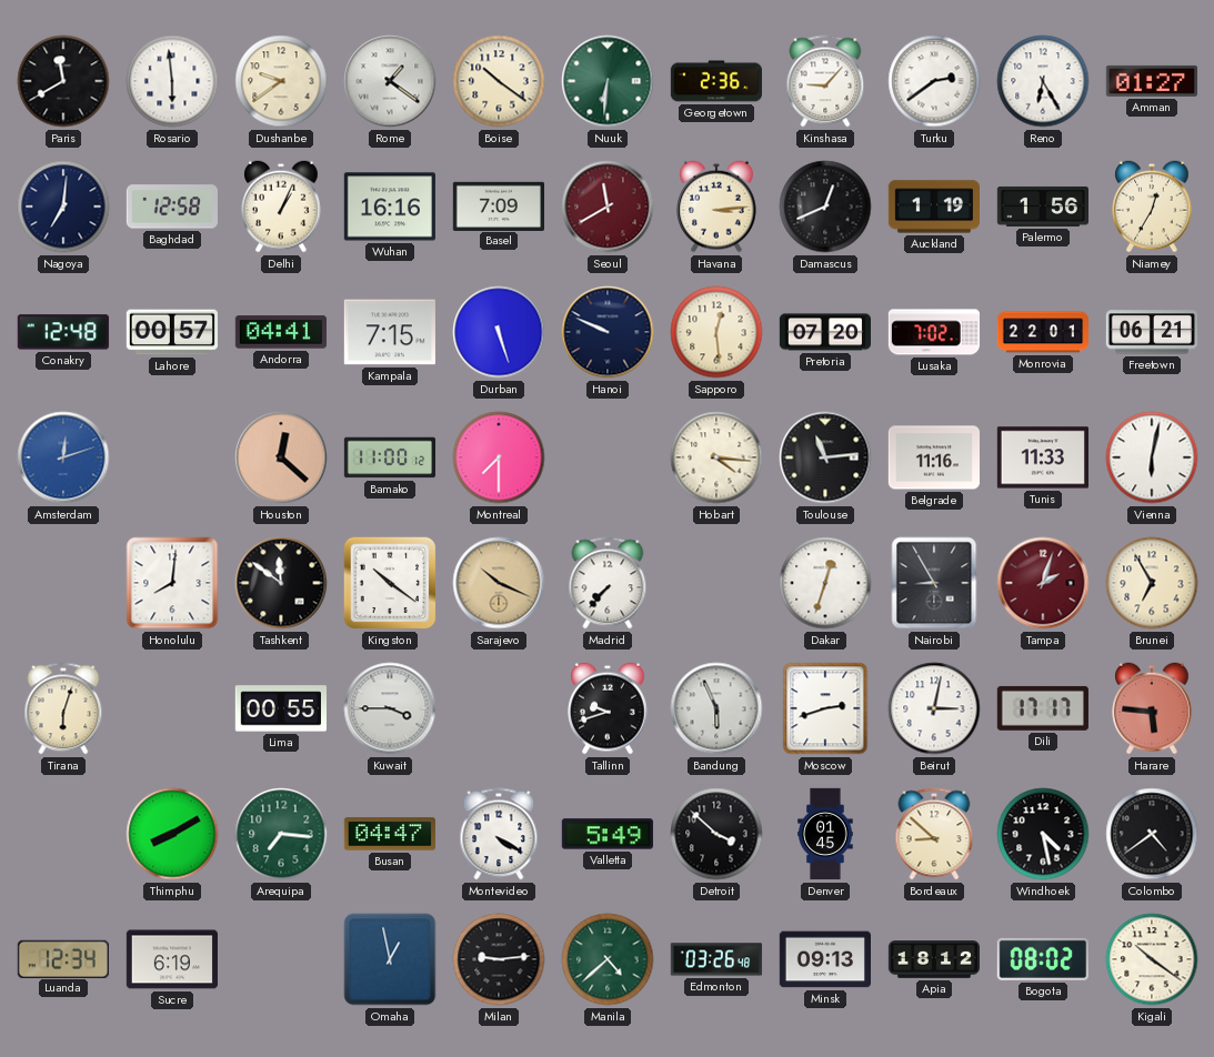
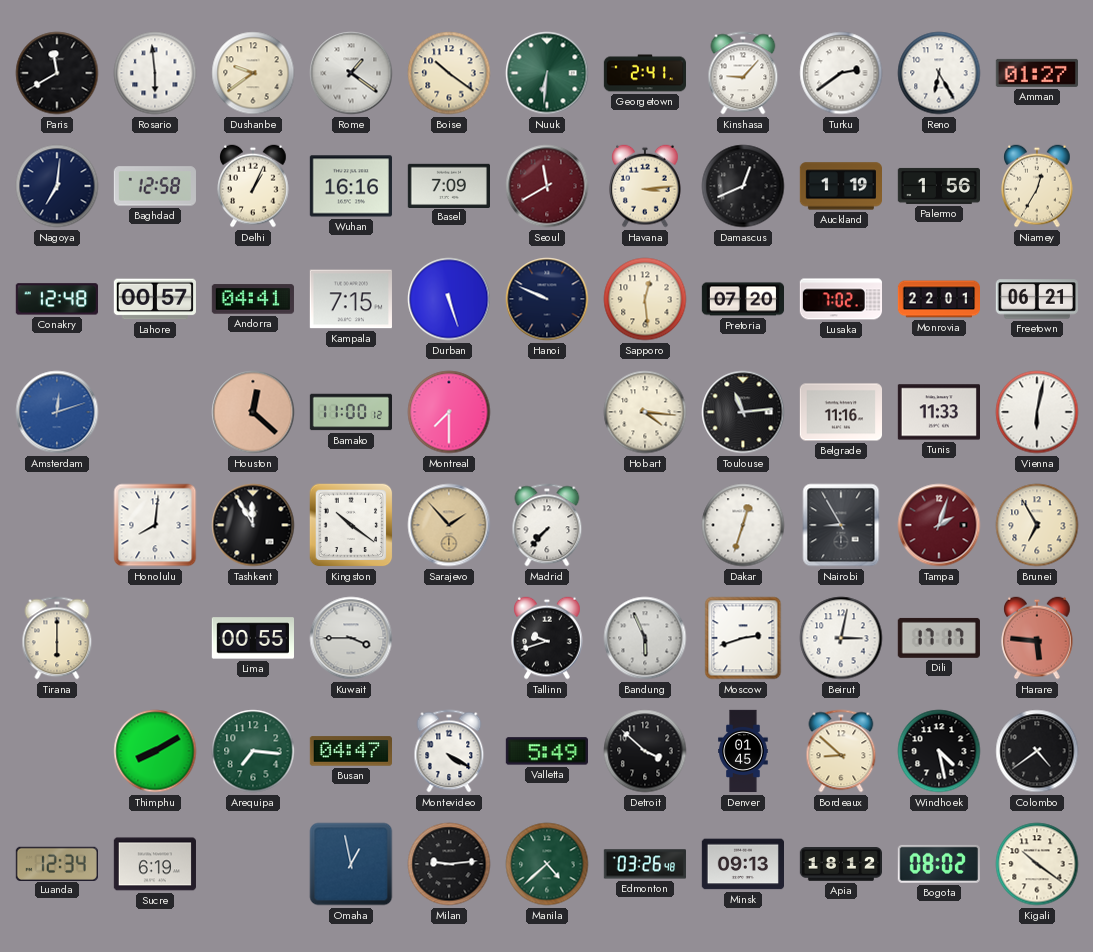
Georgetown: 2:36 -> 2:41 (644, 73)
Tashkent: 11:51 -> 11:55 (253, 525)
Sarajevo: 10:19 -> 1:53 (449, 525)
Tirana: 6:03 -> 6:00 (57, 638)
